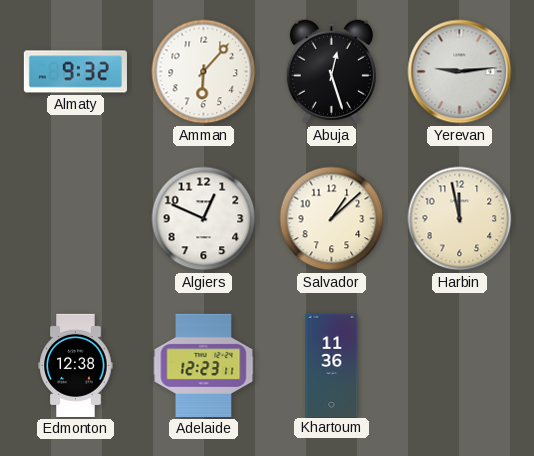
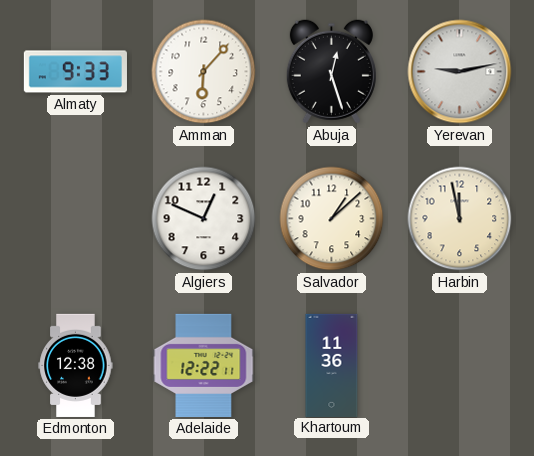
Almaty: 9:32 -> 9:33 (75, 72)
Yerevan: 9:14 -> 9:13 (460, 72)
Adelaide: 12:23 -> 12:22 (204, 365)
